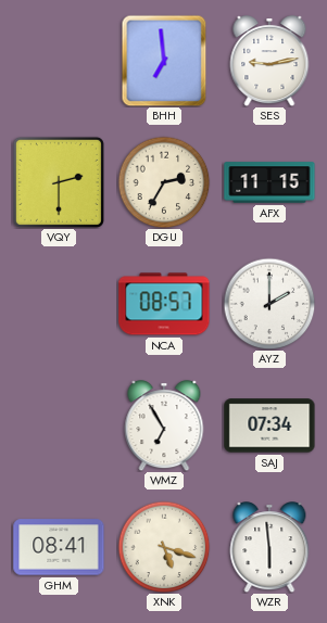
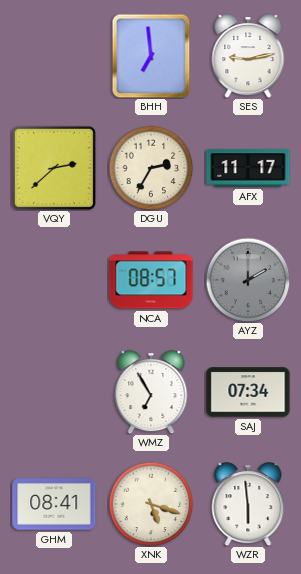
VQY: 2:30 -> 2:38 (54, 168)
AFX: 11:15 -> 11:17 (248, 168)
AYZ dial: white -> grey (248, 280)
